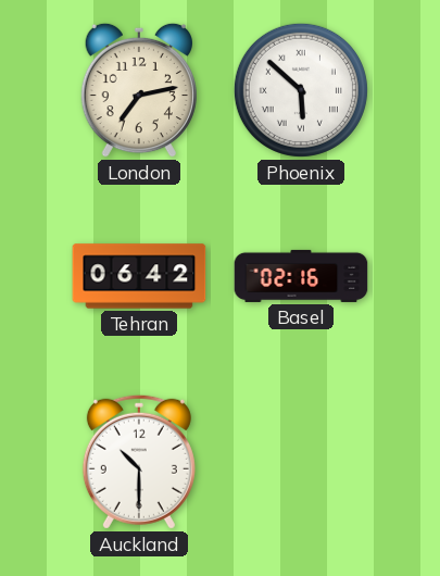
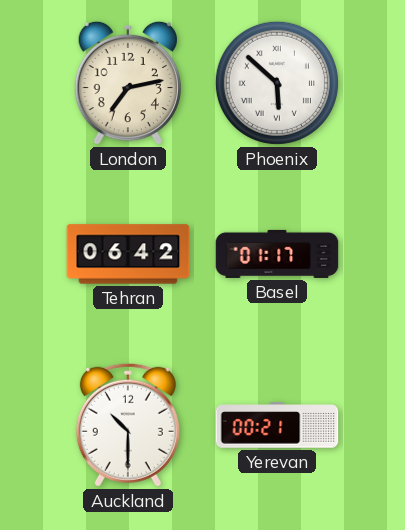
Basel: 02:16 -> 01:17 (277, 254)
Yerevan: none -> 00:21 (277, 425)
